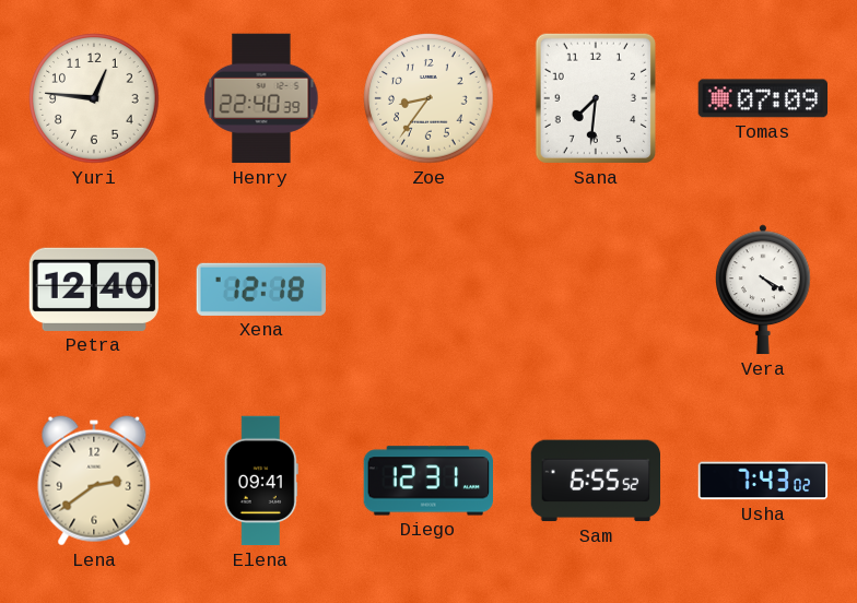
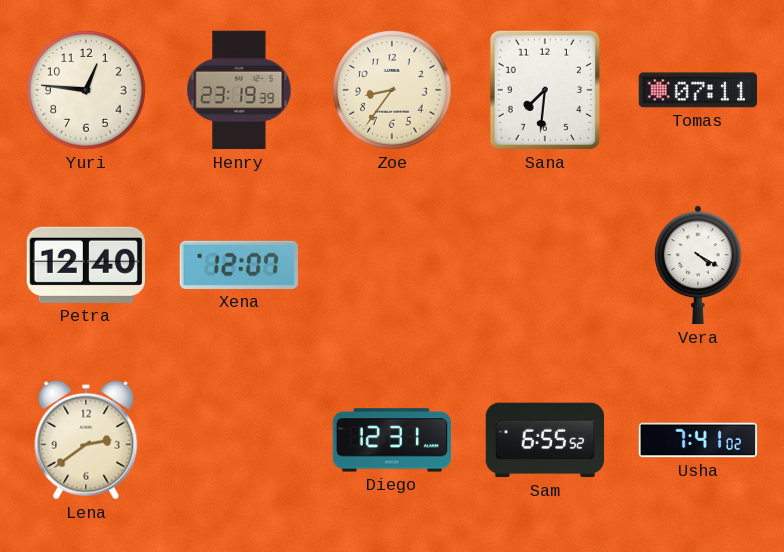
Henry: 22:40 -> 23:19 (239, 90)
Tomas: 07:09 -> 07:11 (698, 90)
Xena: 12:18 -> 12:07 (238, 265)
Elena: 09:41 -> none (261, 481)
Usha: 7:43 -> 7:41 (698, 440)
